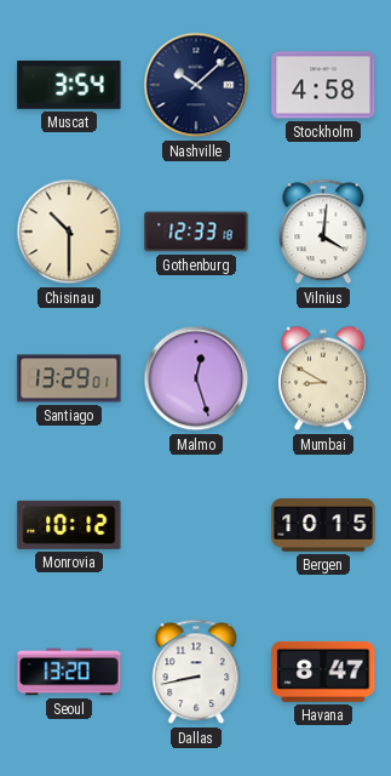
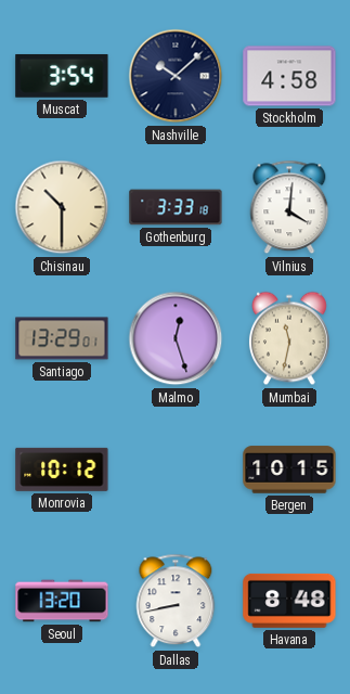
Gothenburg: 12:33 -> 3:33 (176, 207)
Mumbai: 8:50 -> 11:32 (289, 338)
Havana: 8:47 -> 8:48 (289, 601)
